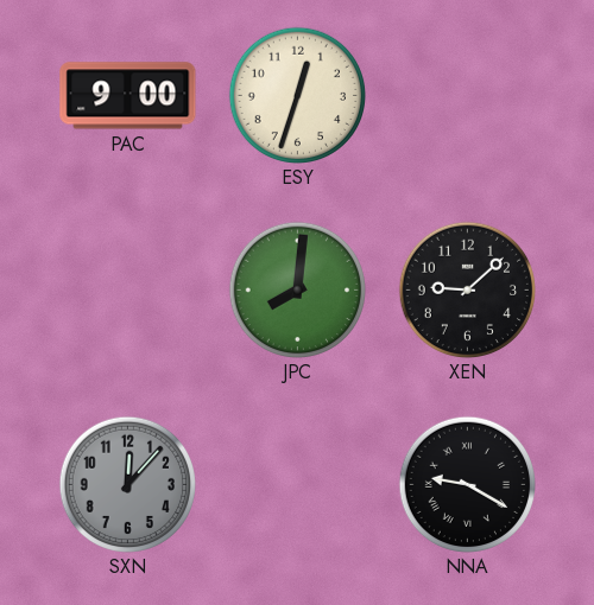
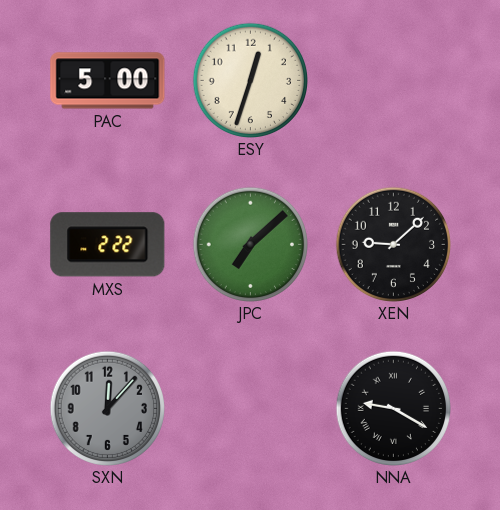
PAC: 9:00 -> 5:00 (108, 81)
MXS: none -> 2:22 (108, 245)
JPC: 8:01 -> 7:08 (250, 244)
